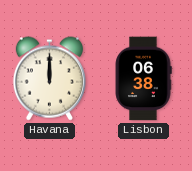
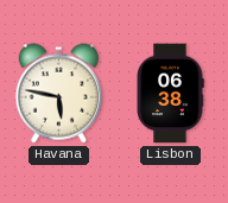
Havana: 12:00 -> 5:47 (58, 94)
